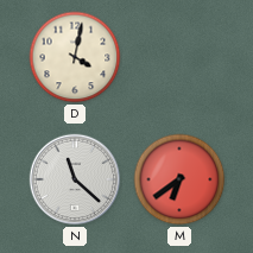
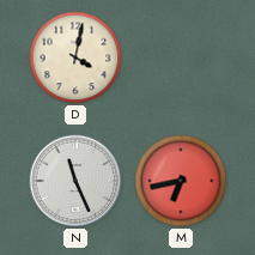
N: 11:22 -> 11:26 (75, 181)
M: 6:39 -> 6:43 (181, 181)
